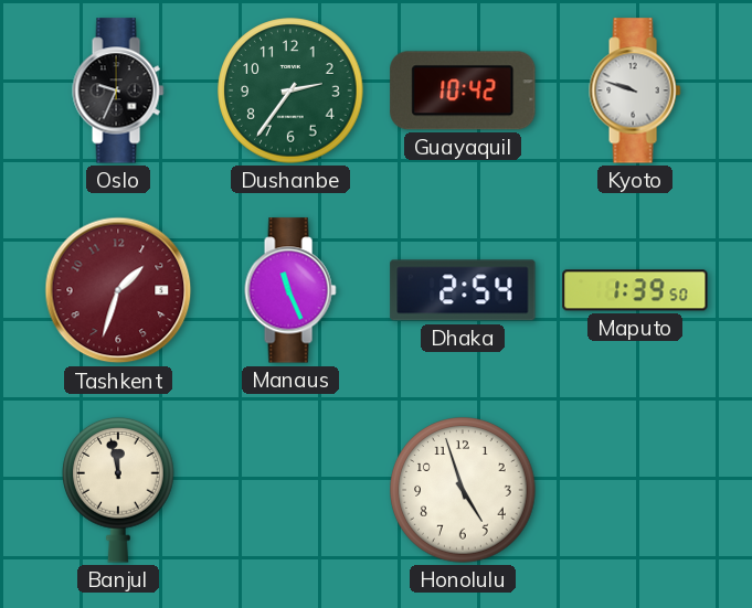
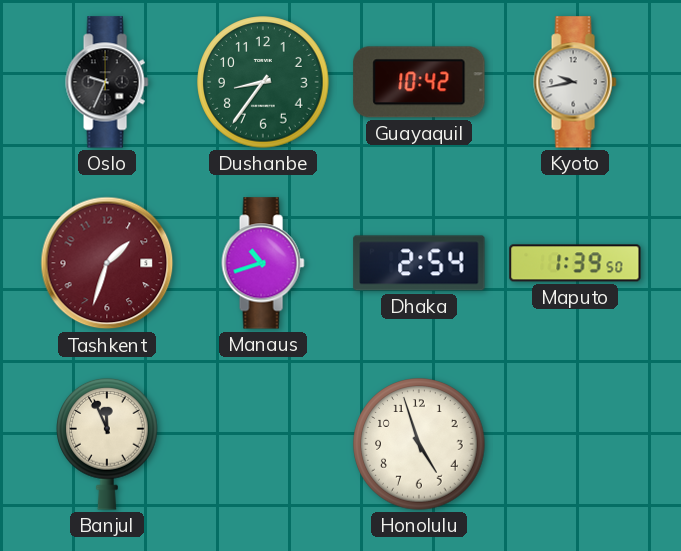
Dushanbe: 2:36 -> 8:36 (263, 82)
Kyoto: 9:48 -> 9:43 (575, 82)
Manaus: 11:26 -> 10:42 (263, 263)
Banjul: 11:58 -> 11:56 (108, 444)
